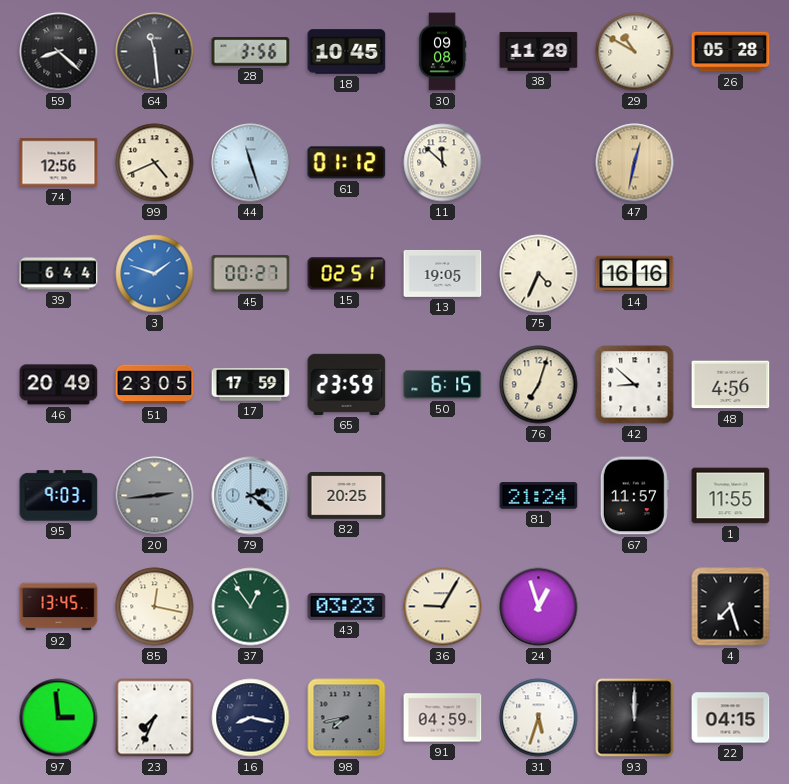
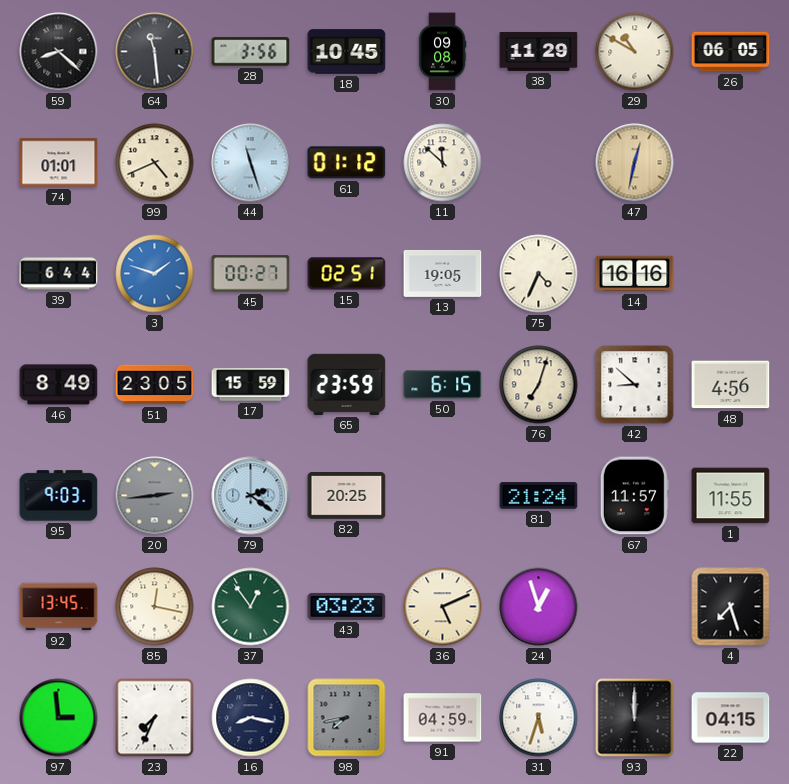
26: 05:28 -> 06:05 (731, 52)
74: 12:56 -> 01:01 (59, 163)
46: 20:49 -> 8:49 (59, 385)
17: 17:59 -> 15:59 (251, 385)
36: 9:05 -> 5:11 (443, 607)
